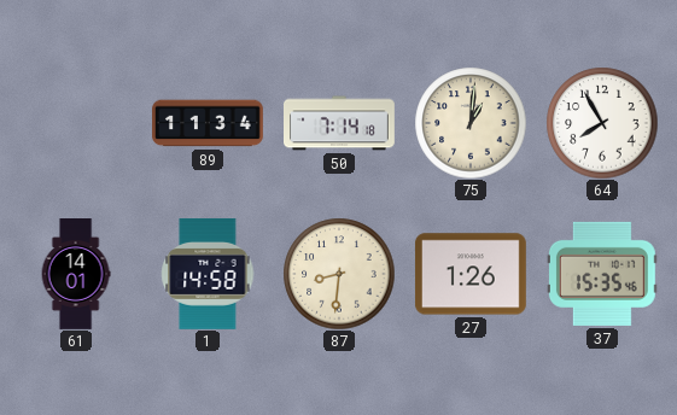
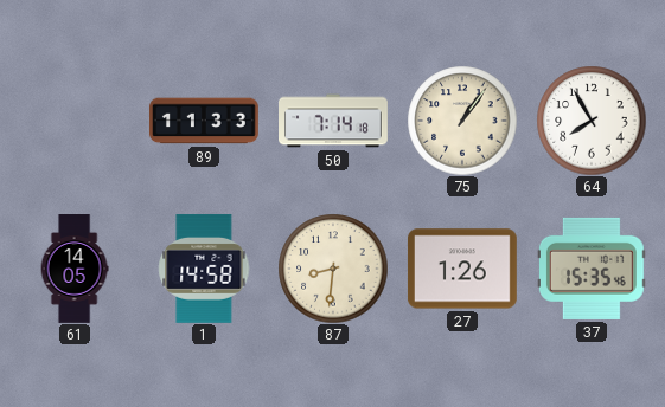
89: 11:34 -> 11:33 (205, 121)
75: 1:01 -> 1:06 (462, 121)
61: 14:01 -> 14:05 (75, 270)
